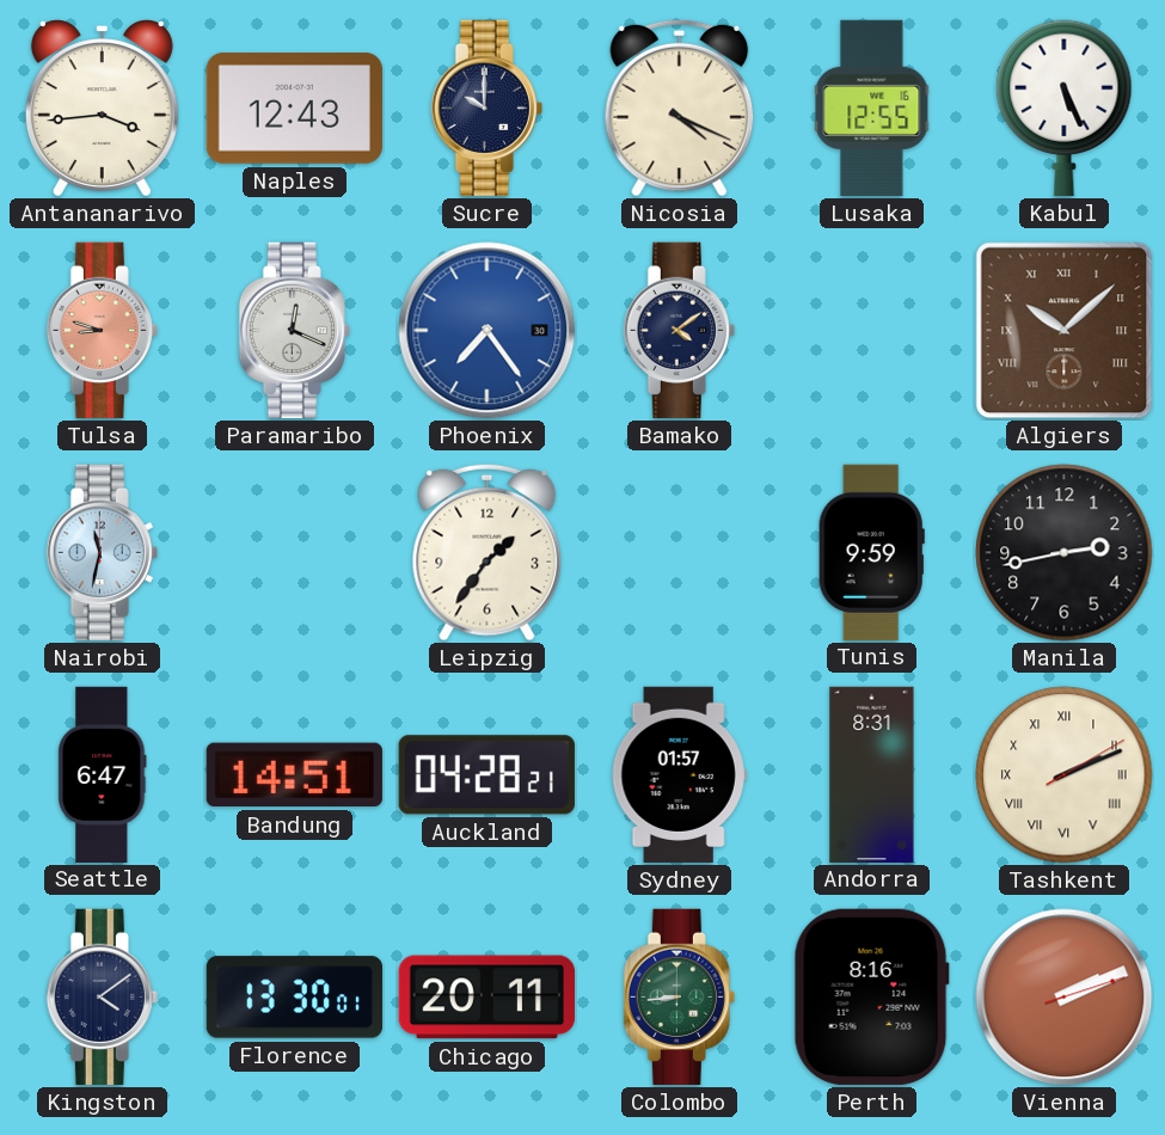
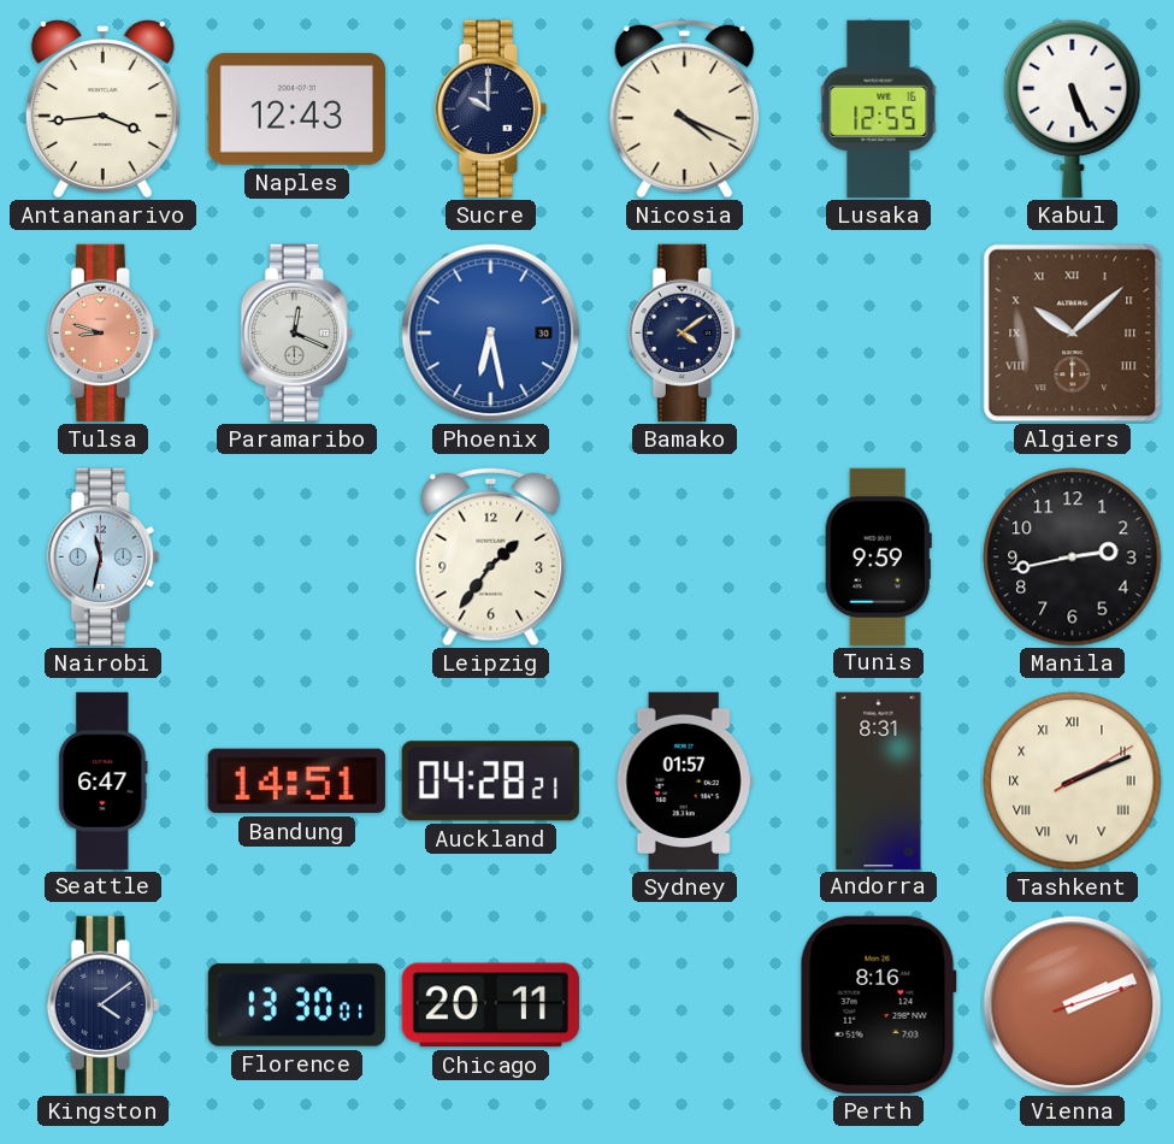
Phoenix: 7:24 -> 6:28 (491, 334)
Colombo: 8:44 -> none (679, 996)
